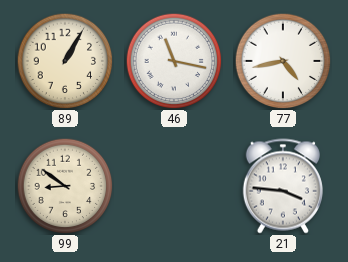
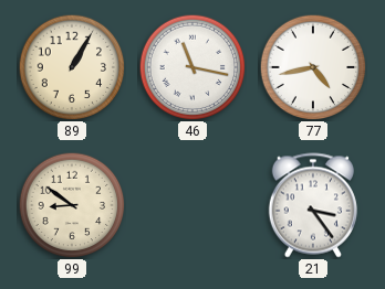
21: 3:46 -> 3:24 (313, 205)
